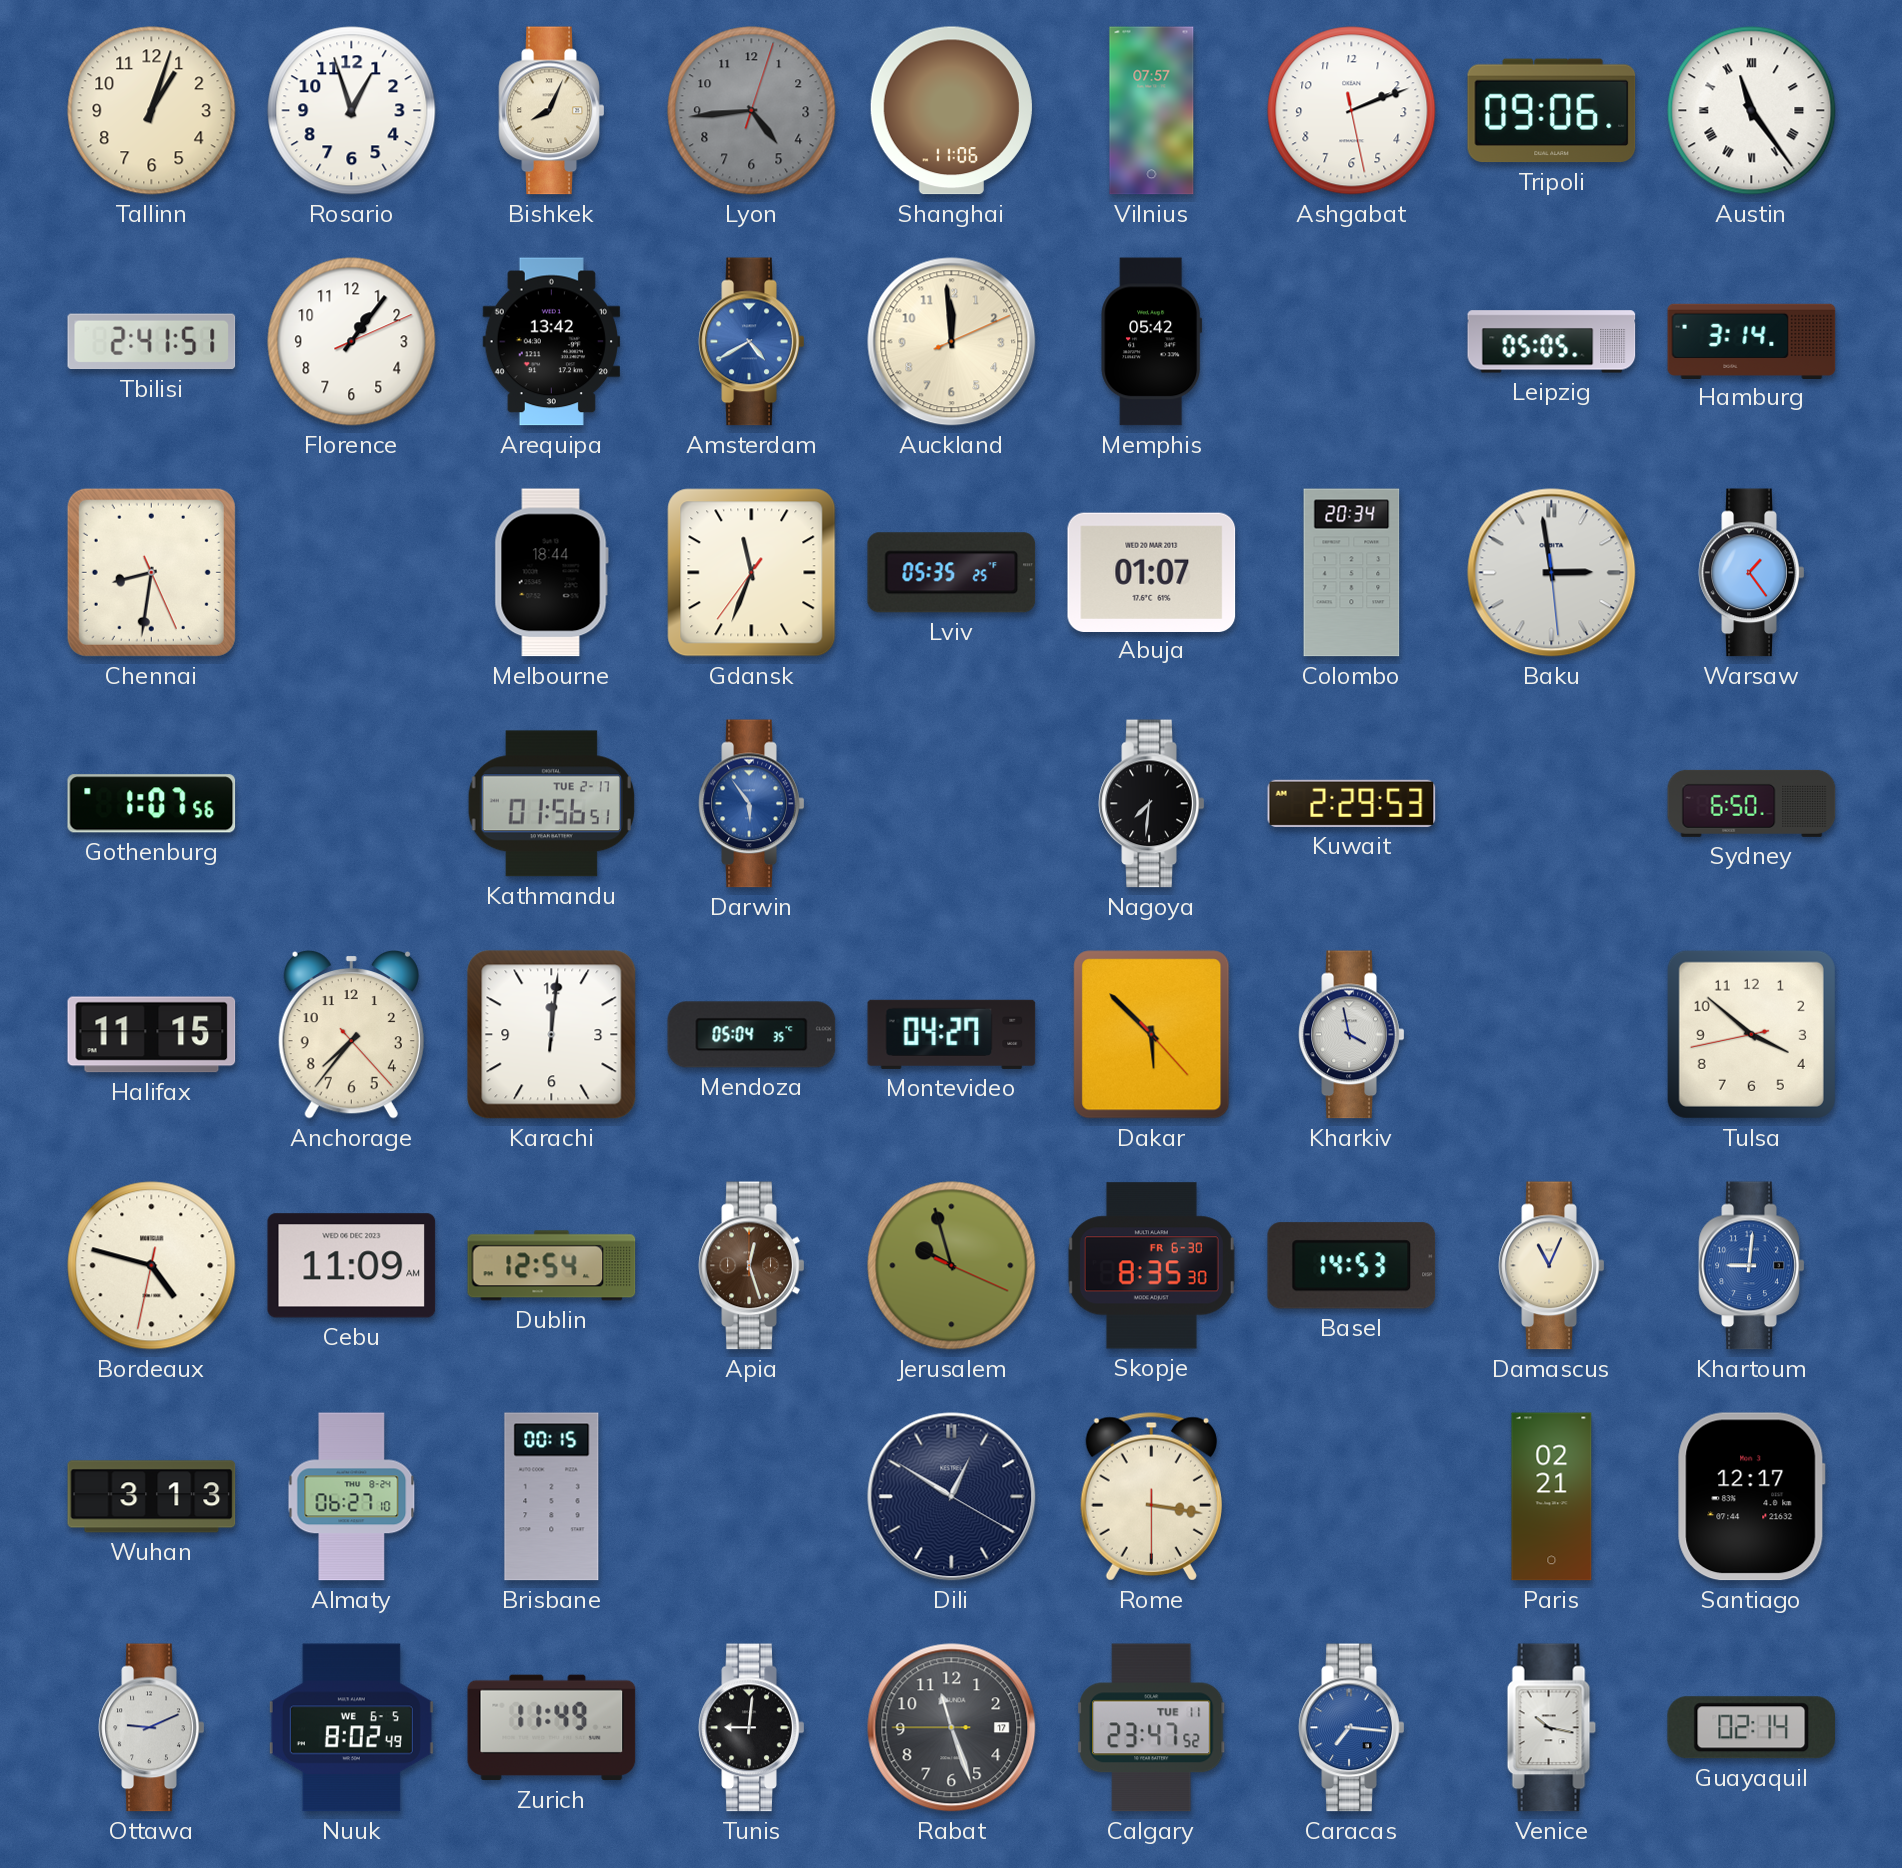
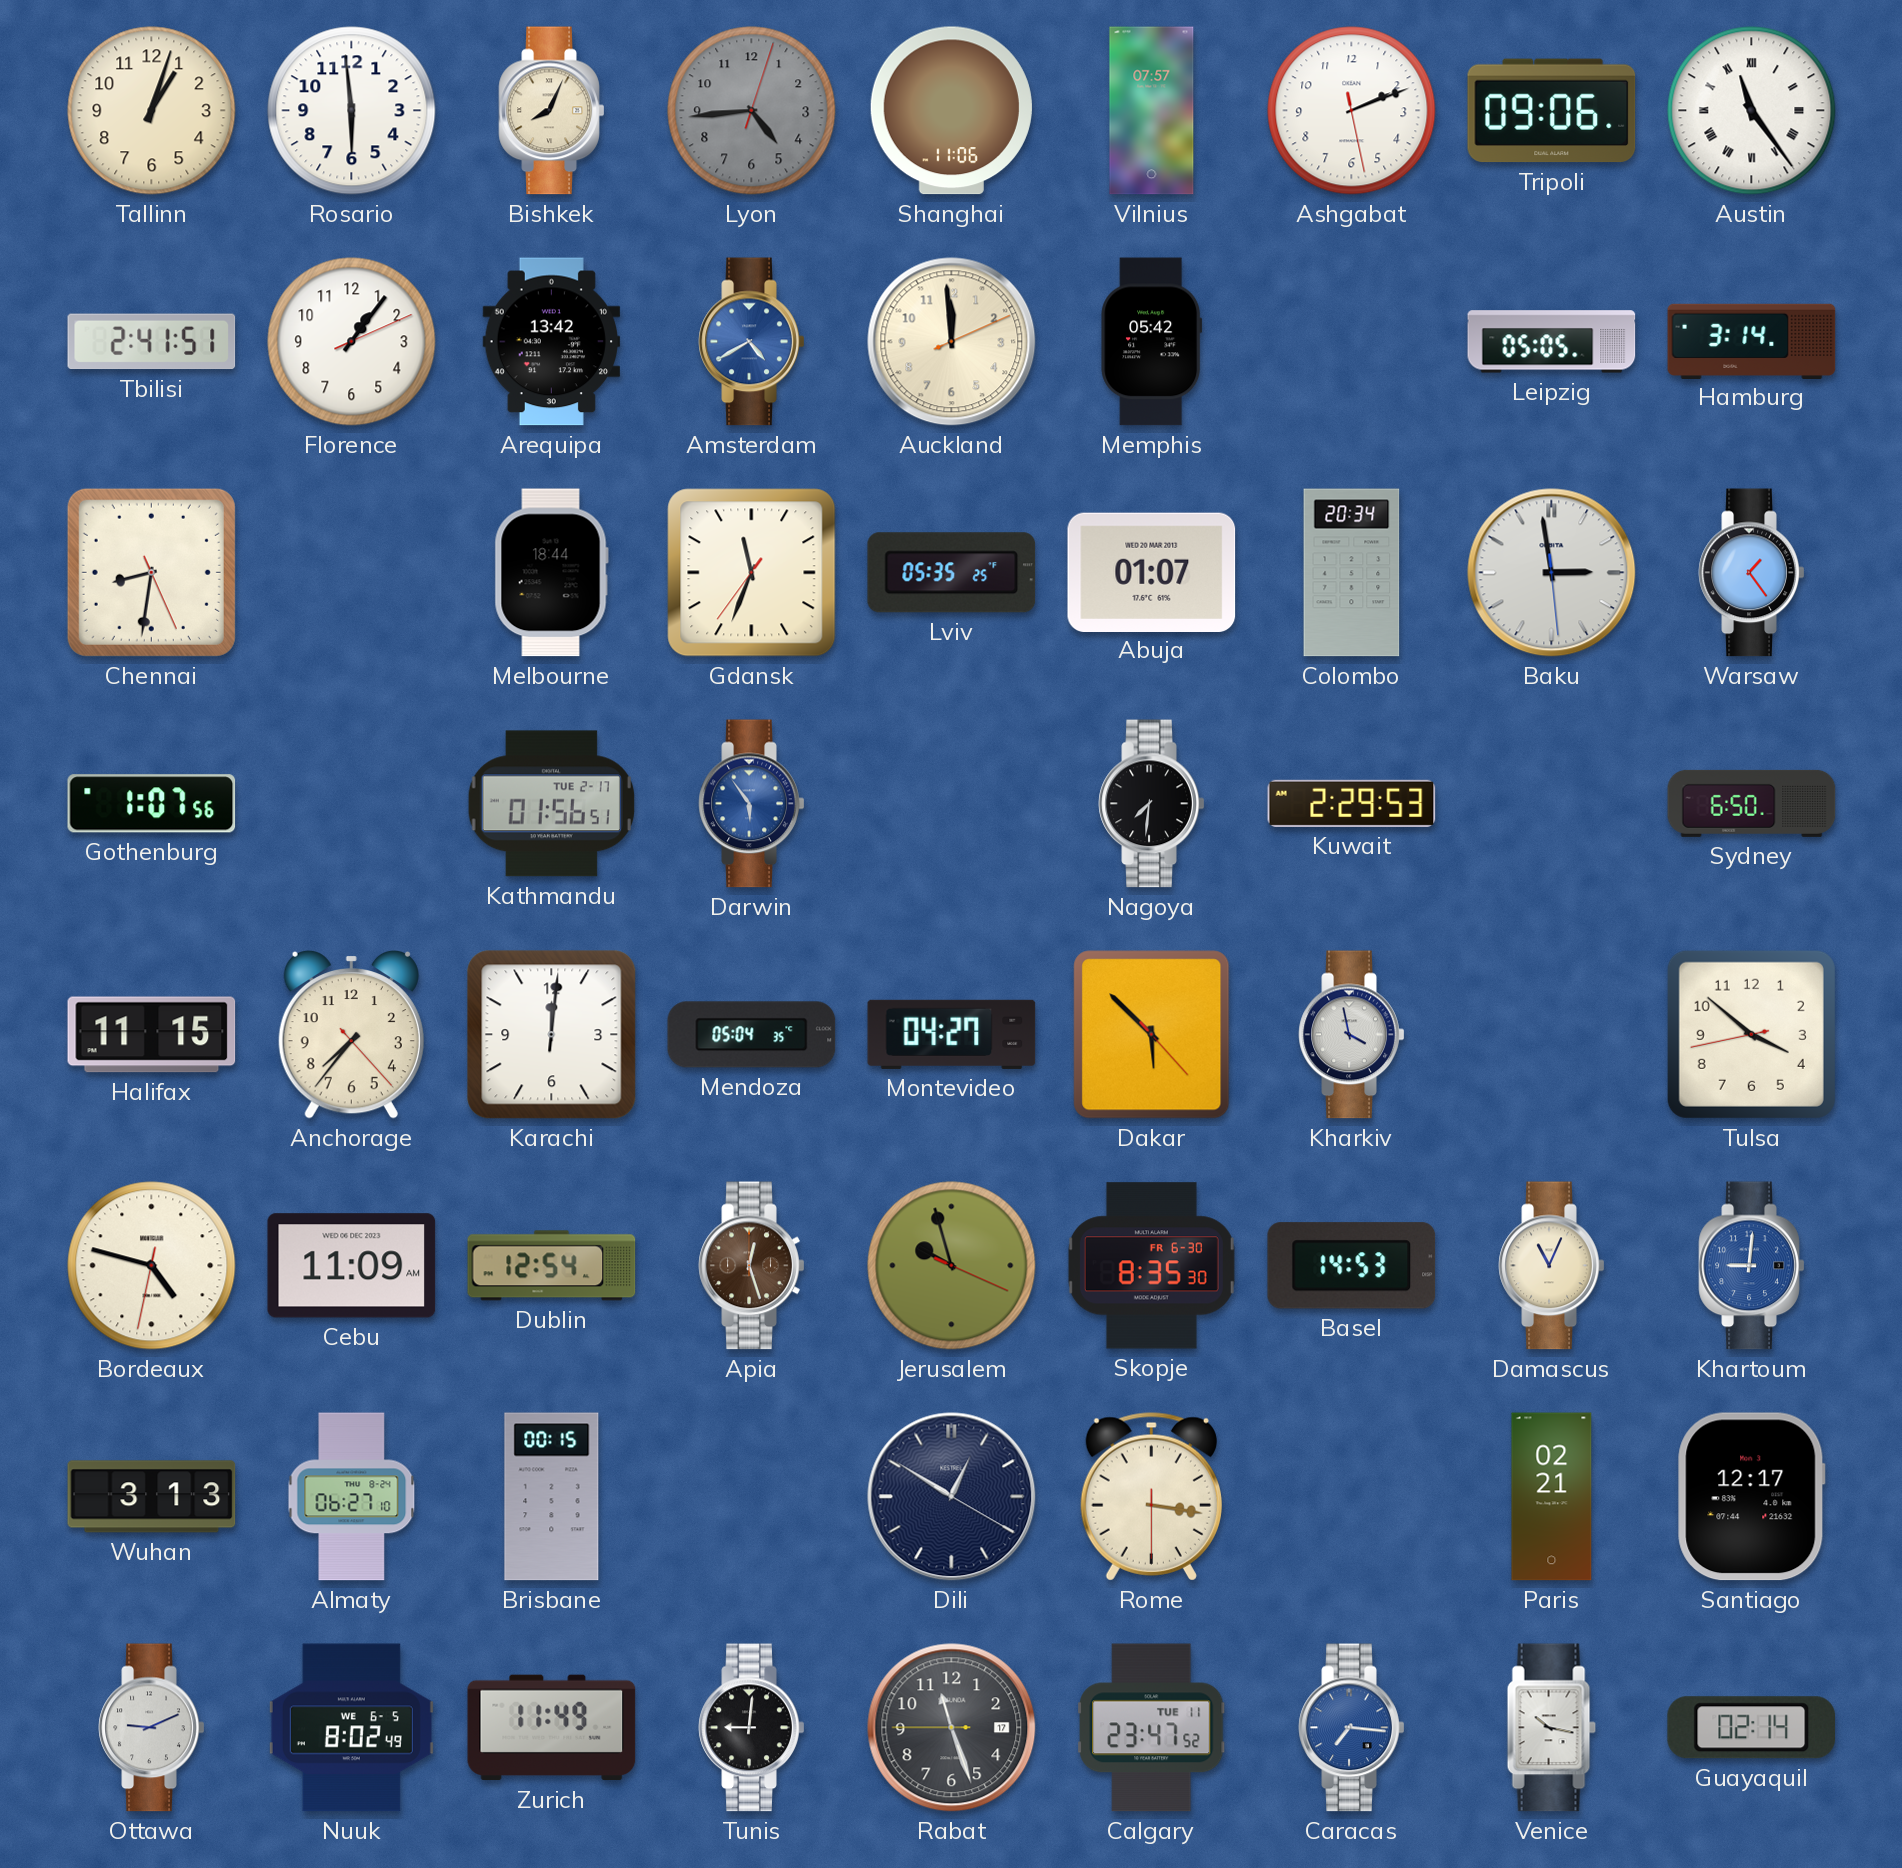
Rosario: 12:57 -> 5:59 (352, 111)
